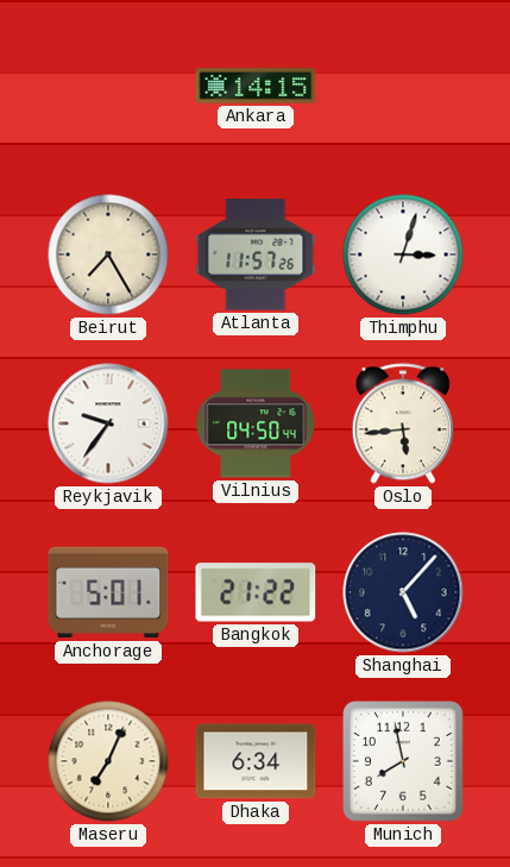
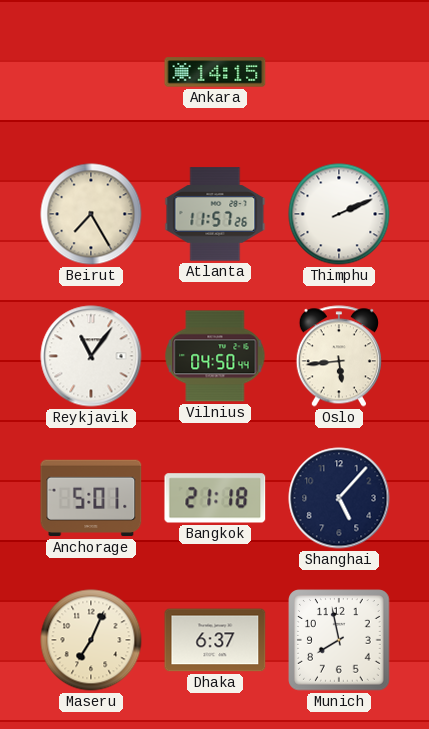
Thimphu: 3:03 -> 2:11 (339, 214)
Reykjavik: 9:36 -> 11:06 (91, 356)
Bangkok: 21:22 -> 21:18 (215, 498)
Dhaka: 6:34 -> 6:37 (215, 640)
